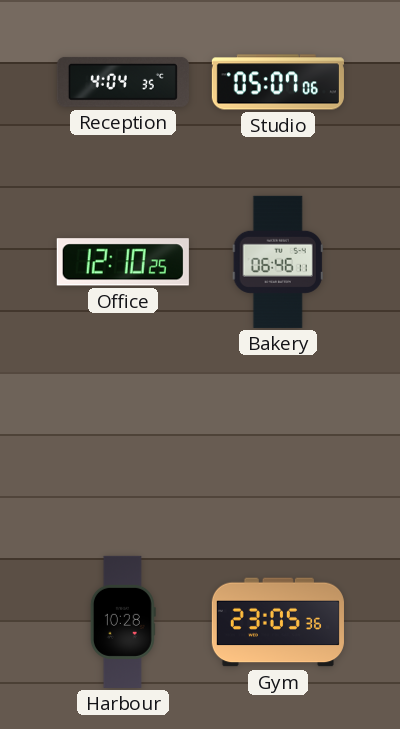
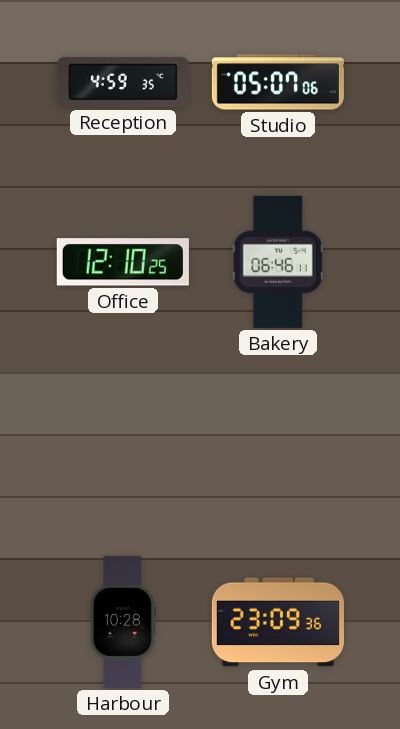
Reception: 4:04 -> 4:59 (123, 82)
Gym: 23:05 -> 23:09 (278, 622)
